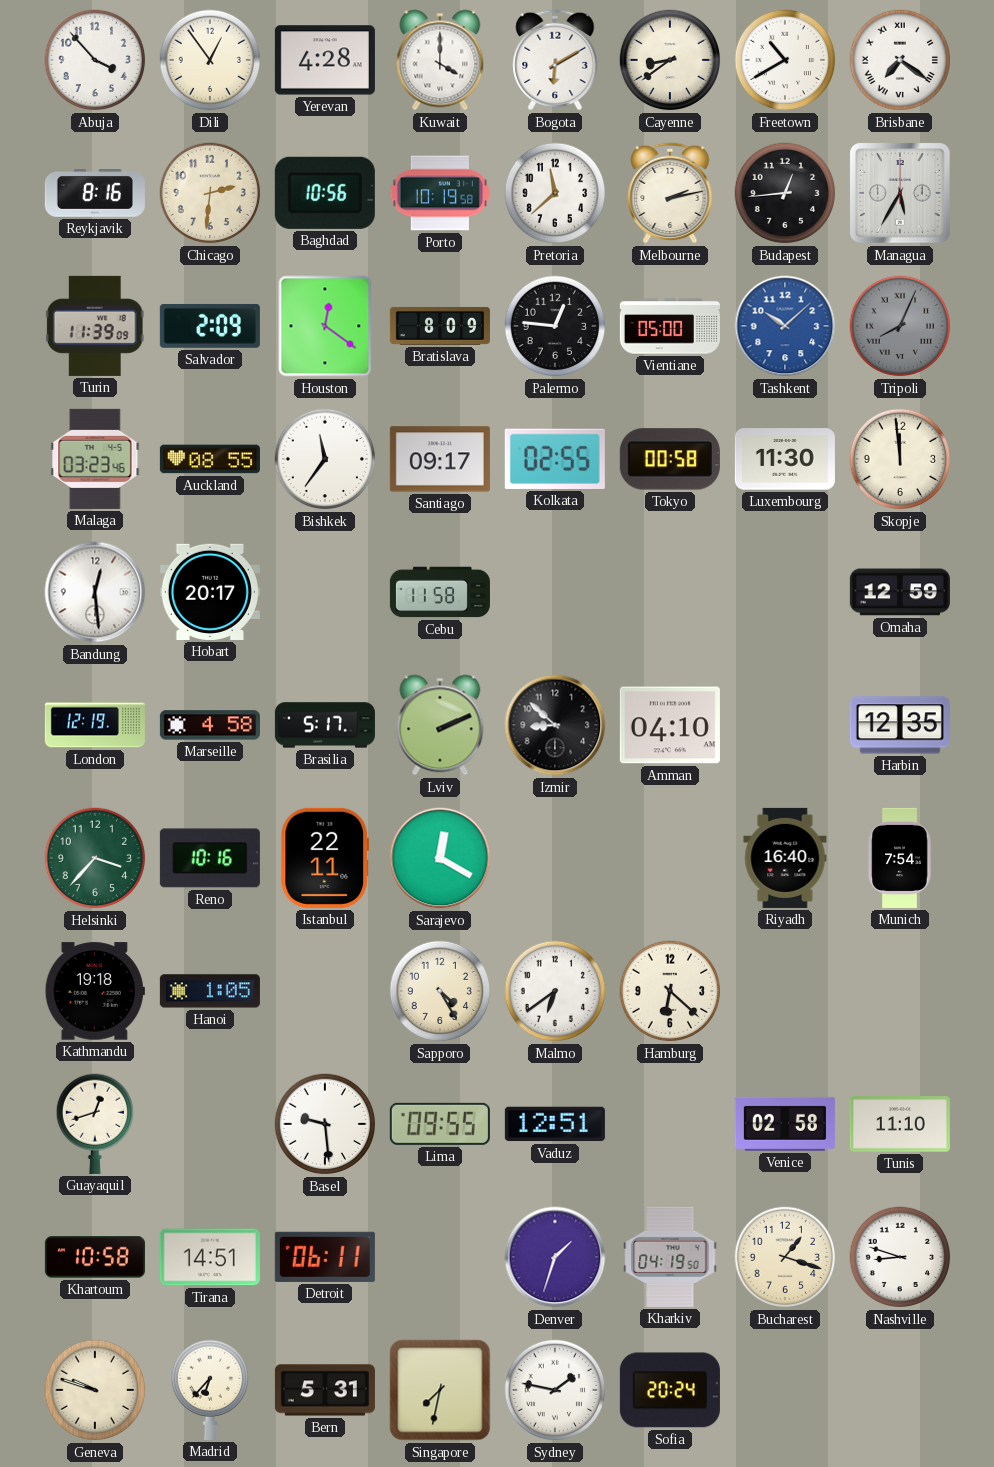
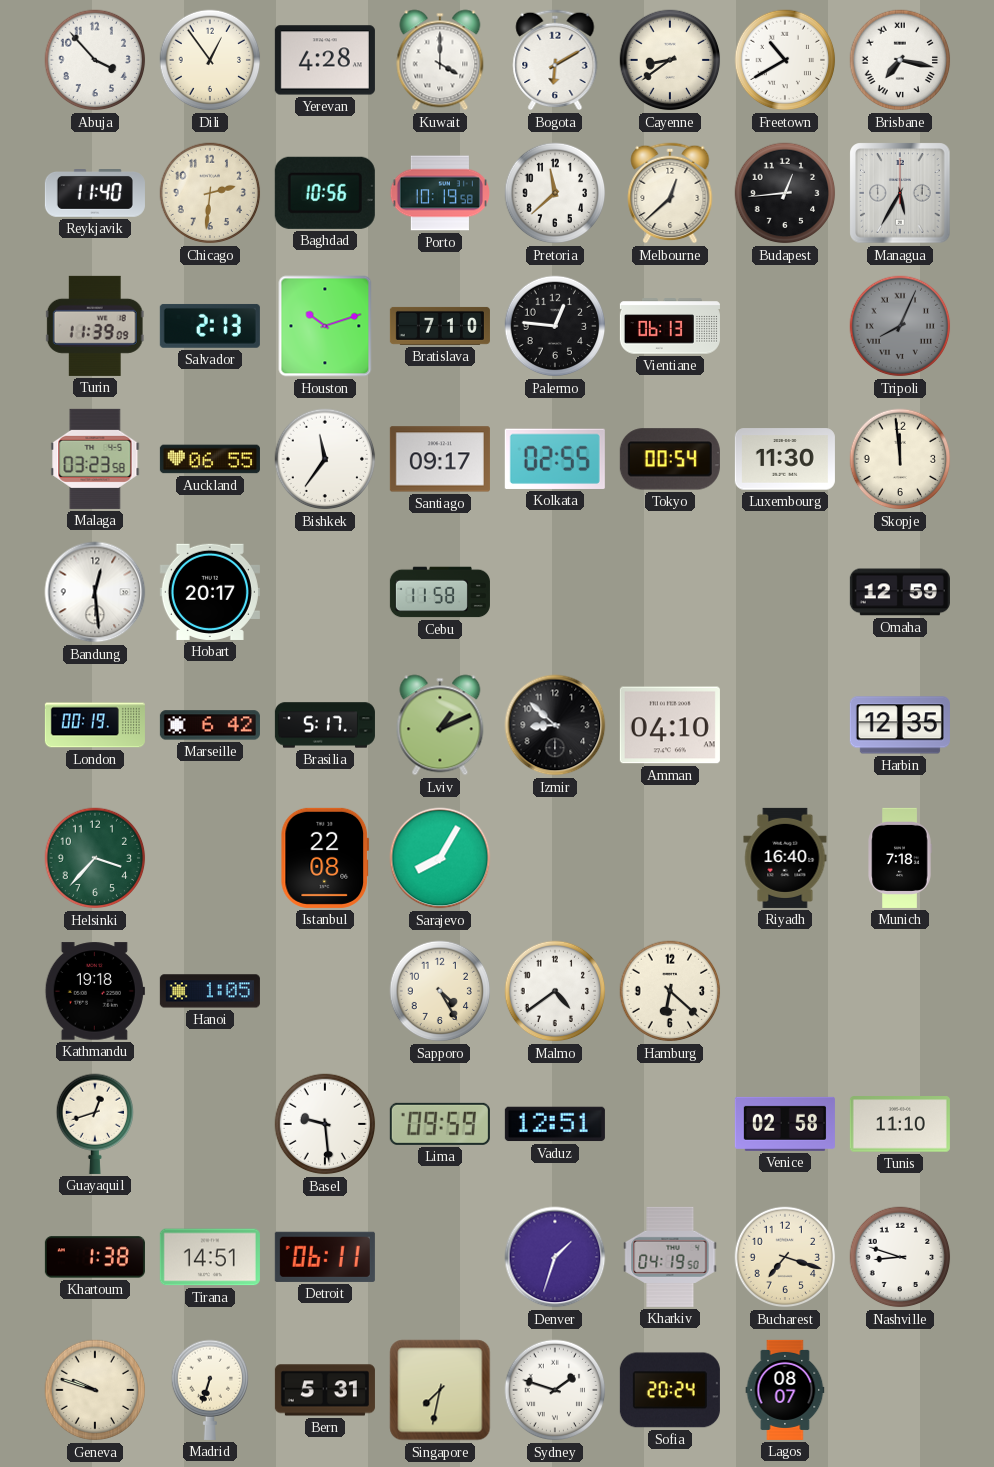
Brisbane: 7:21 -> 7:17 (900, 60)
Reykjavik: 8:16 -> 11:40 (95, 194)
Melbourne: 2:13 -> 12:38 (670, 193)
Salvador: 2:09 -> 2:13 (210, 326)
Houston: 12:21 -> 10:12 (325, 326)
Bratislava: 8:09 -> 7:10 (440, 326)
Vientiane: 05:00 -> 06:13 (670, 326)
Tashkent: 10:08 -> none (785, 326)
Malaga: 03:23:46 -> 03:23:58 (95, 459)
Auckland: 08:55 -> 06:55 (210, 459)
Tokyo: 00:58 -> 00:54 (670, 459)
London: 12:19 -> 00:19 (95, 725)
Marseille: 4:58 -> 6:42 (210, 725)
Lviv: 2:11 -> 1:11 (440, 725)
Reno: 10:16 -> none (210, 858)
Istanbul: 22:11 -> 22:08 (325, 858)
Sarajevo: 12:20 -> 8:05 (440, 858)
Munich: 7:54 -> 7:18 (900, 858)
Malmo: 6:39 -> 4:39 (555, 991)
Lima: 09:55 -> 09:59 (440, 1124)
Khartoum: 10:58 -> 1:38 (95, 1257)
Bucharest: 1:18 -> 7:18 (785, 1257)
Madrid: 6:37 -> 6:33 (209, 1390)
Sydney: 1:47 -> 1:48 (555, 1390)
Lagos: none -> 08:07 (785, 1390)
